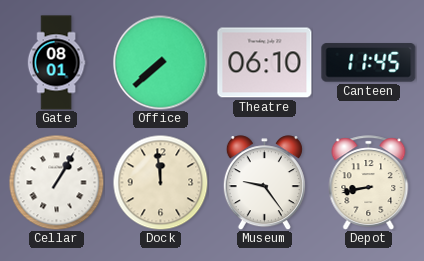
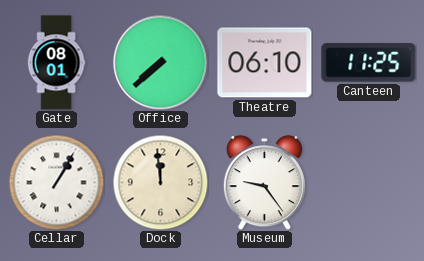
Canteen: 11:45 -> 11:25 (369, 63)
Depot: 8:43 -> none (369, 183)
